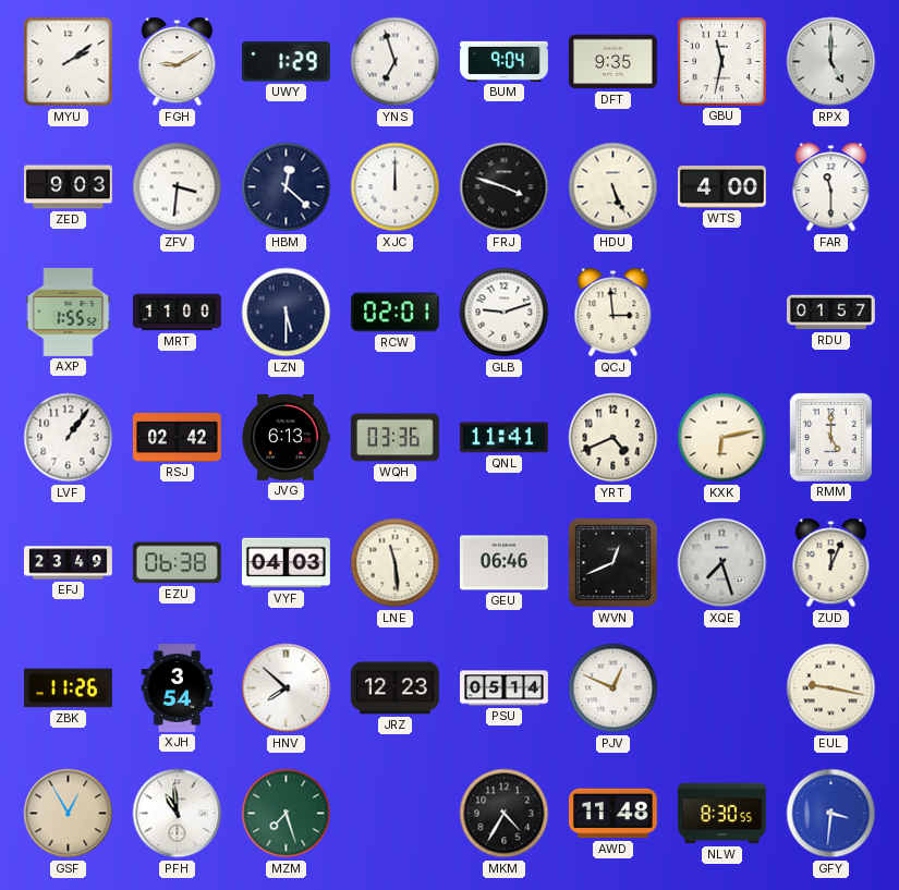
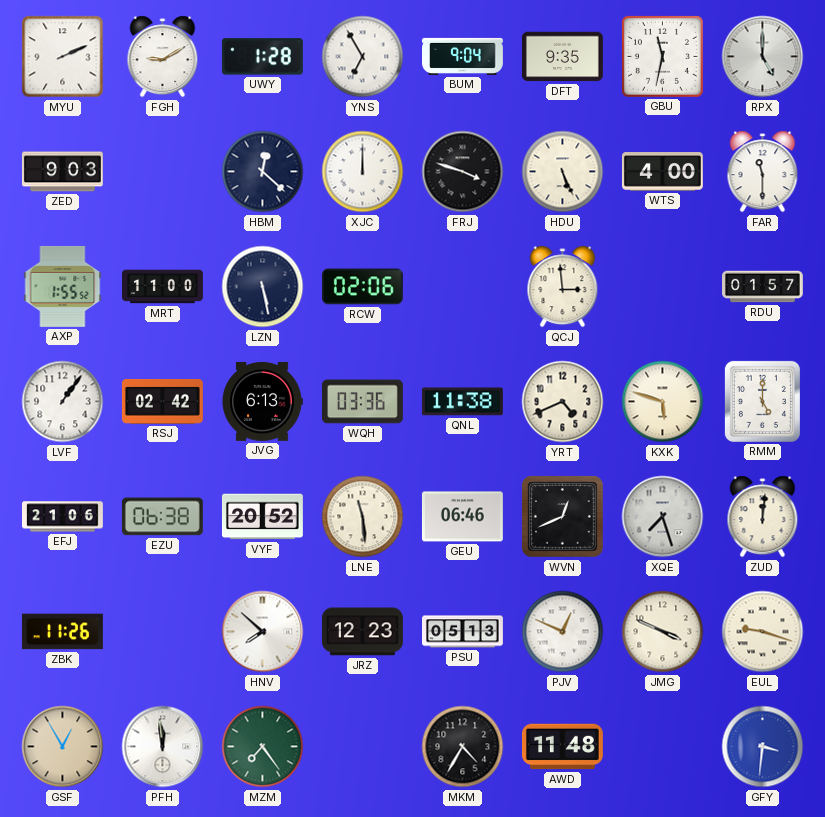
MYU: 2:09 -> 2:11 (63, 57)
UWY: 1:29 -> 1:28 (262, 57)
YNS: 6:57 -> 6:55 (363, 57)
ZFV: 3:31 -> none (178, 187)
LZN: 5:30 -> 5:28 (263, 287)
RCW: 02:01 -> 02:06 (362, 287)
GLB: 9:12 -> none (505, 313)
QNL: 11:41 -> 11:38 (462, 402)
KXK: 6:13 -> 5:48 (663, 402)
EFJ: 23:49 -> 21:06 (63, 517)
VYF: 04:03 -> 20:52 (262, 517)
ZUD: 12:04 -> 12:01 (763, 517)
XJH: 3:54 -> none (178, 688)
PSU: 05:14 -> 05:13 (463, 632)
JMG: none -> 3:49 (663, 632)
EUL: 9:17 -> 9:18 (763, 632)
PFH: 10:59 -> 11:59 (163, 747)
MZM: 7:27 -> 7:24 (263, 747)
NLW: 8:30 -> none (722, 814)
